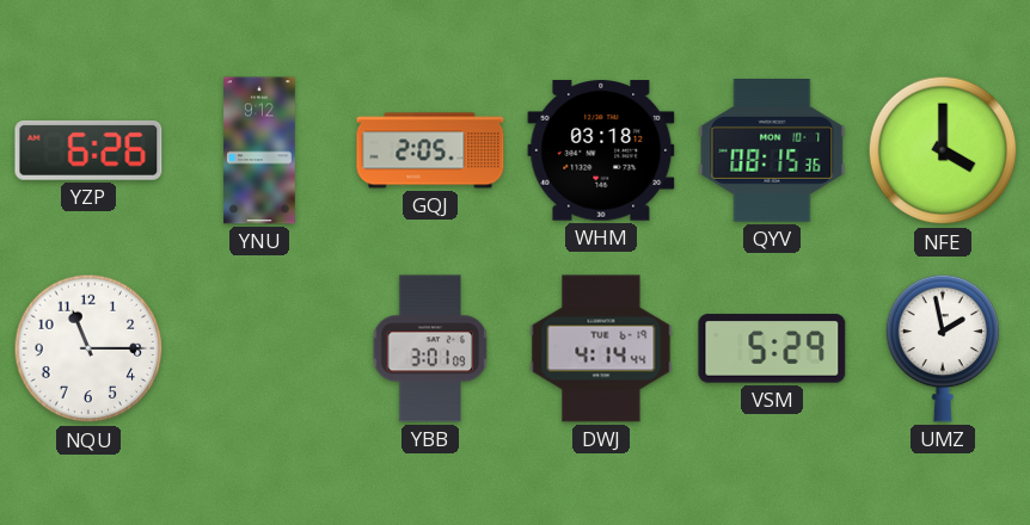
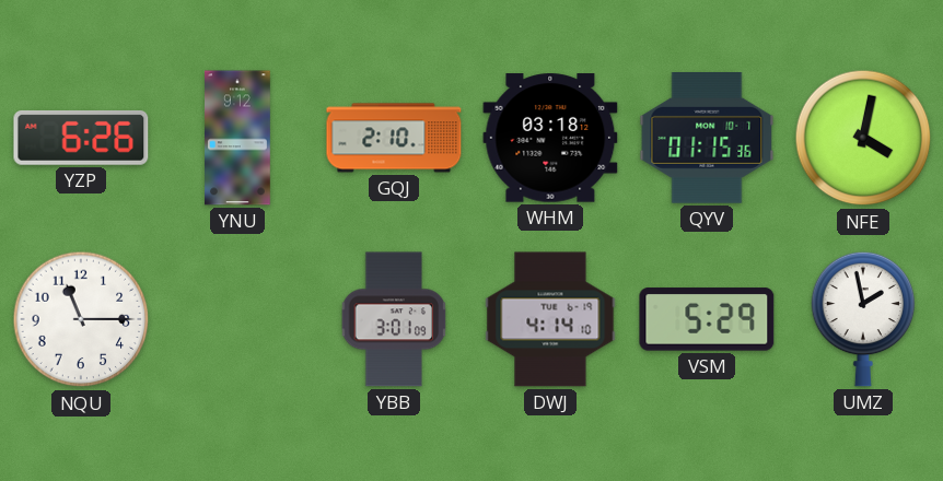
GQJ: 2:05 -> 2:10 (394, 138)
QYV: 08:15 -> 01:15 (707, 139)
NFE: 4:00 -> 4:02 (863, 138)
DWJ: 4:14:44 -> 4:14:10 (550, 319)
